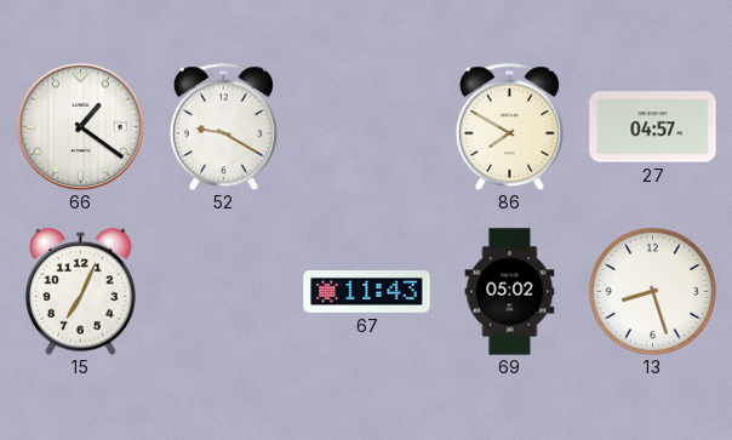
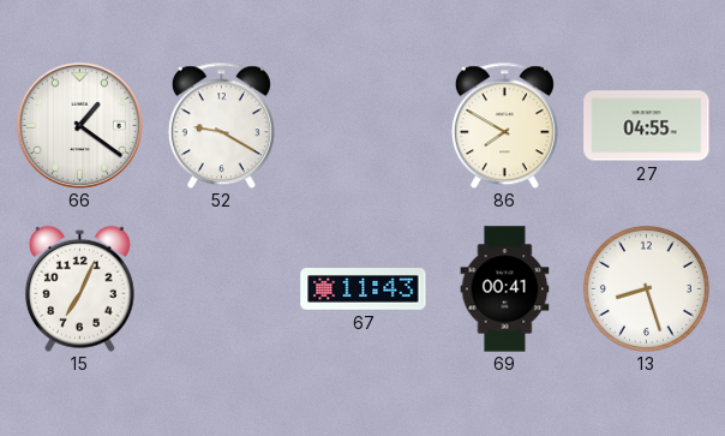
27: 04:57 -> 04:55 (647, 126)
69: 05:02 -> 00:41 (505, 289)
